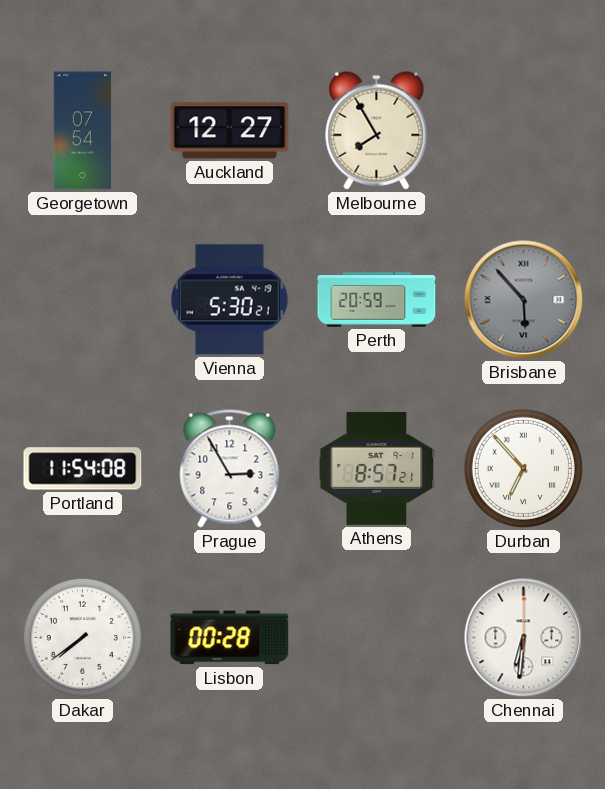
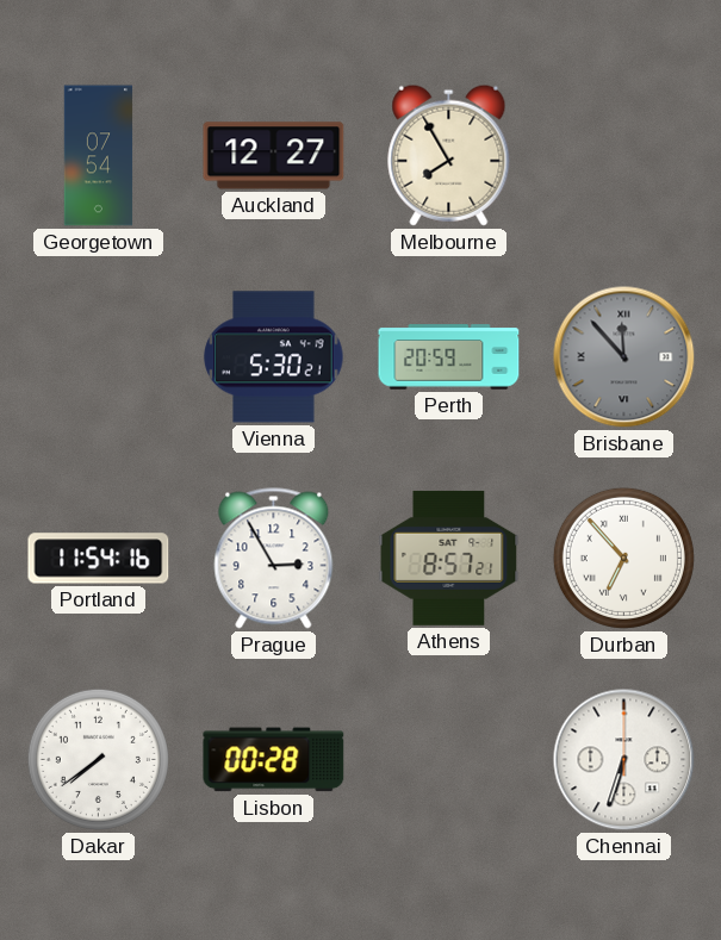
Brisbane: 5:53 -> 11:53 (624, 357)
Portland: 11:54:08 -> 11:54:16 (99, 559)
Chennai: 6:31 -> 6:33 (624, 760)
